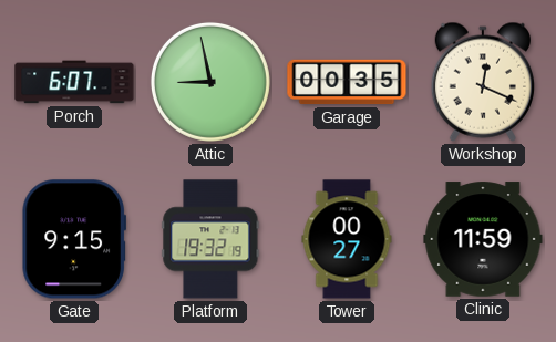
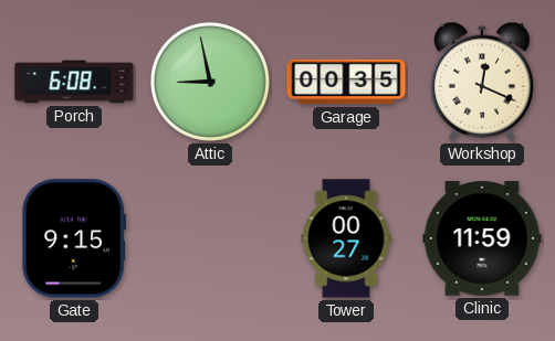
Porch: 6:07 -> 6:08 (74, 82)
Platform: 19:32 -> none (210, 239)
